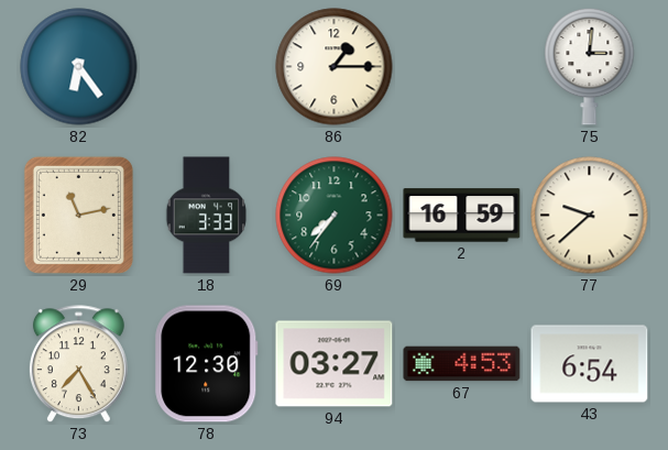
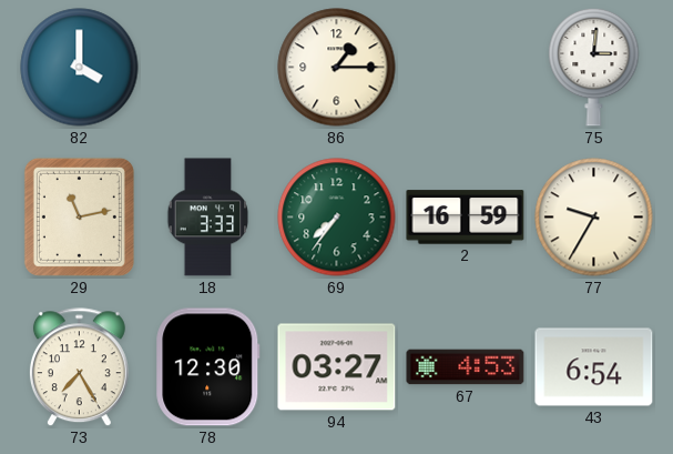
82: 6:24 -> 4:00 (80, 68)
77: 9:38 -> 9:35 (594, 218)
